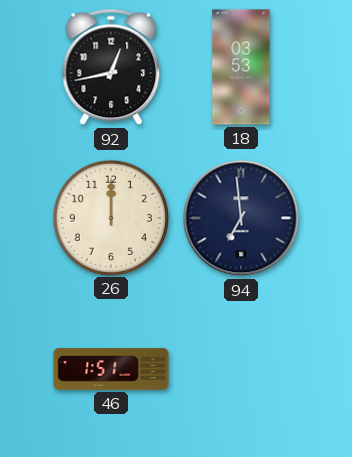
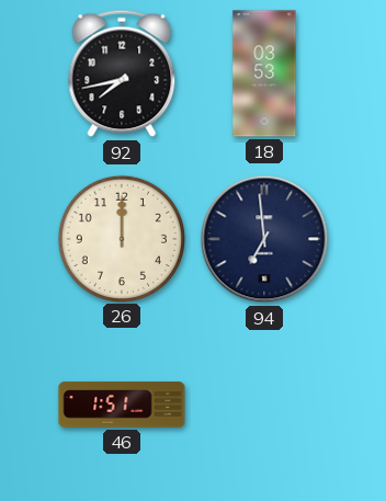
92: 12:43 -> 7:43 (122, 73)
